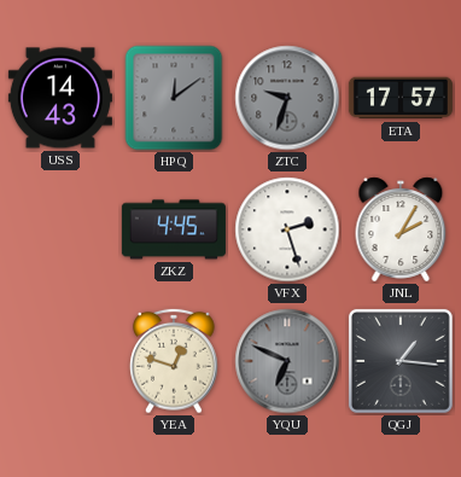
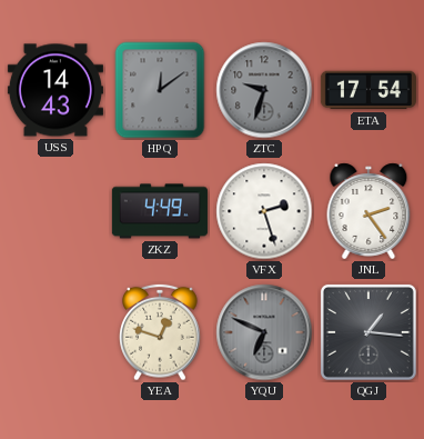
ETA: 17:57 -> 17:54 (369, 90)
ZKZ: 4:45 -> 4:49 (160, 211)
JNL: 2:05 -> 2:24 (369, 211)
